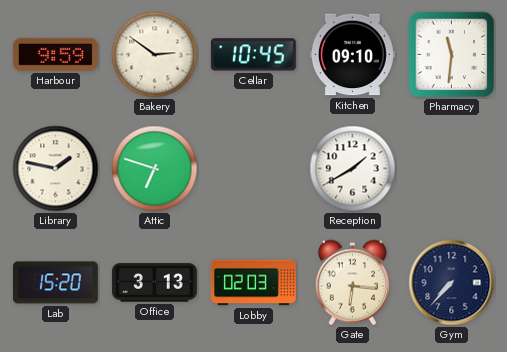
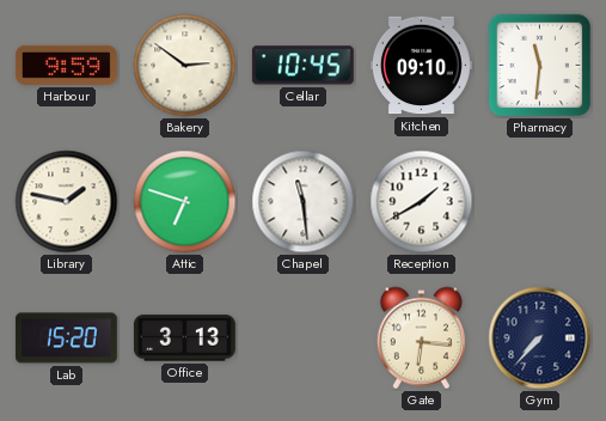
Chapel: none -> 11:29 (304, 202)
Lobby: 02:03 -> none (253, 283)
